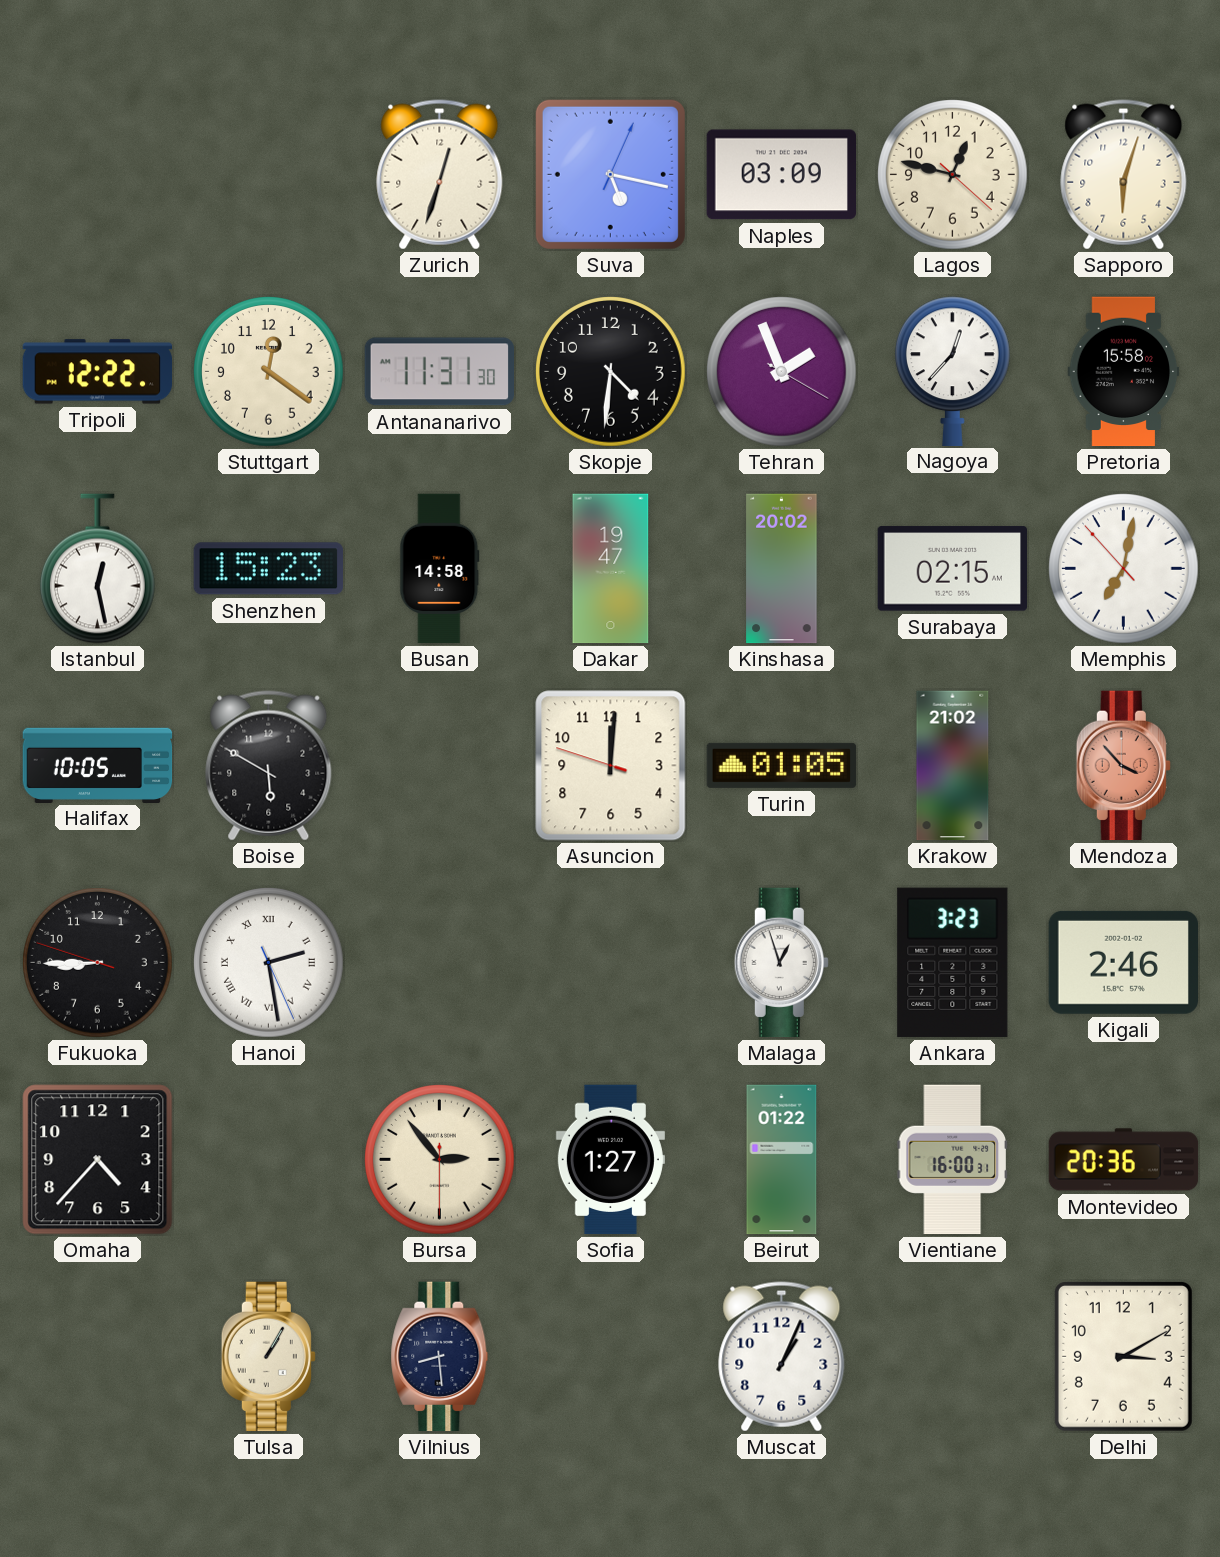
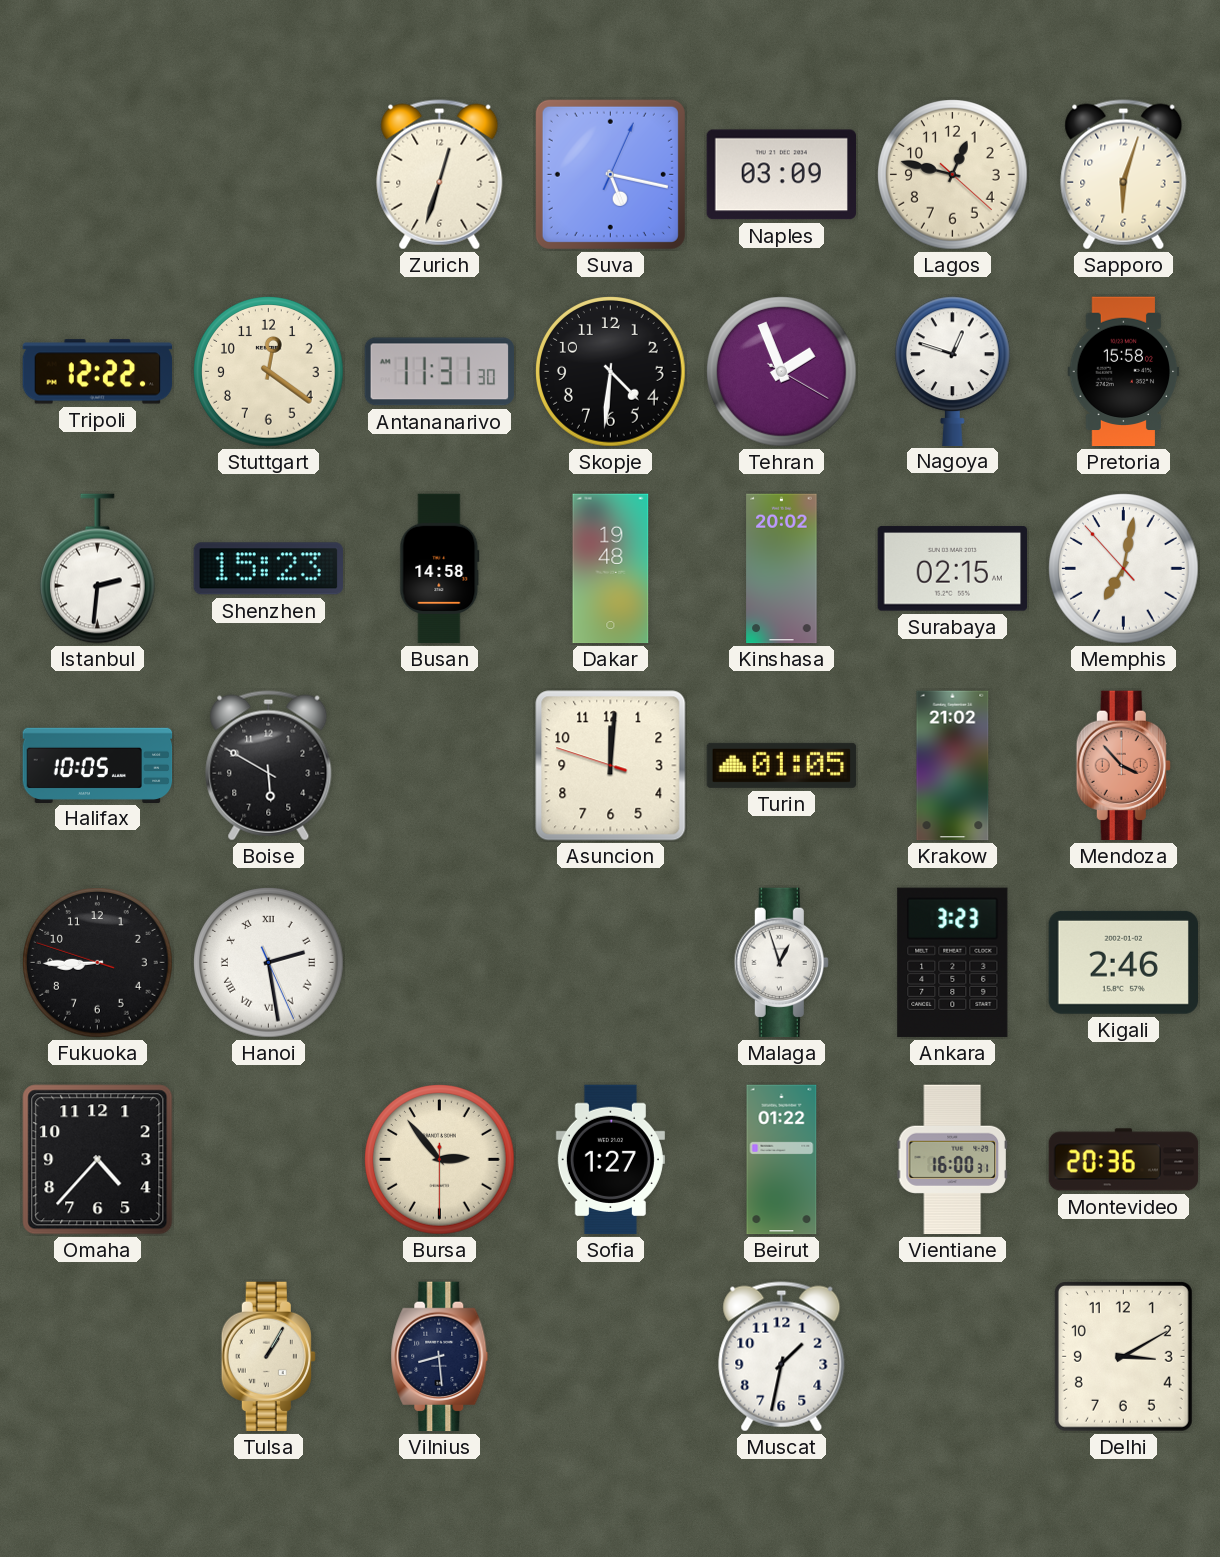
Nagoya: 12:37 -> 12:48 (952, 371)
Istanbul: 12:28 -> 2:31 (97, 569)
Dakar: 19:47 -> 19:48 (611, 569)
Muscat: 1:04 -> 1:32 (782, 1357)
